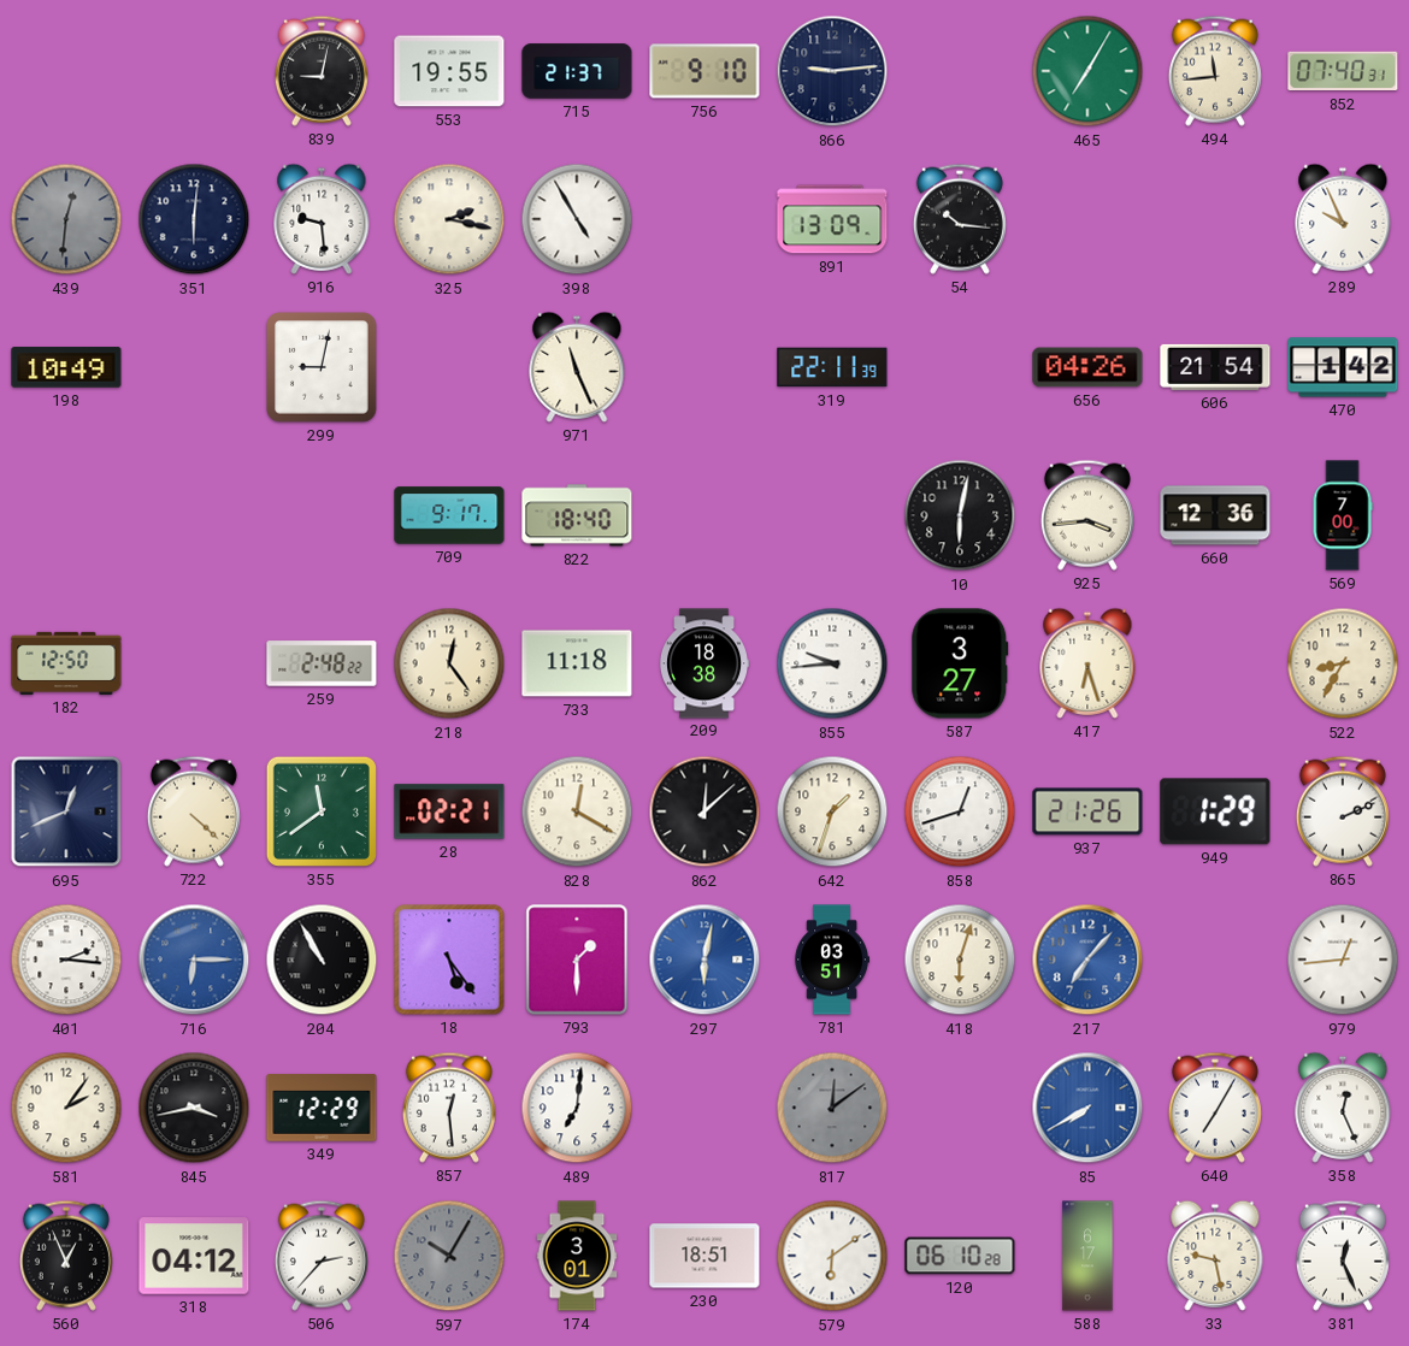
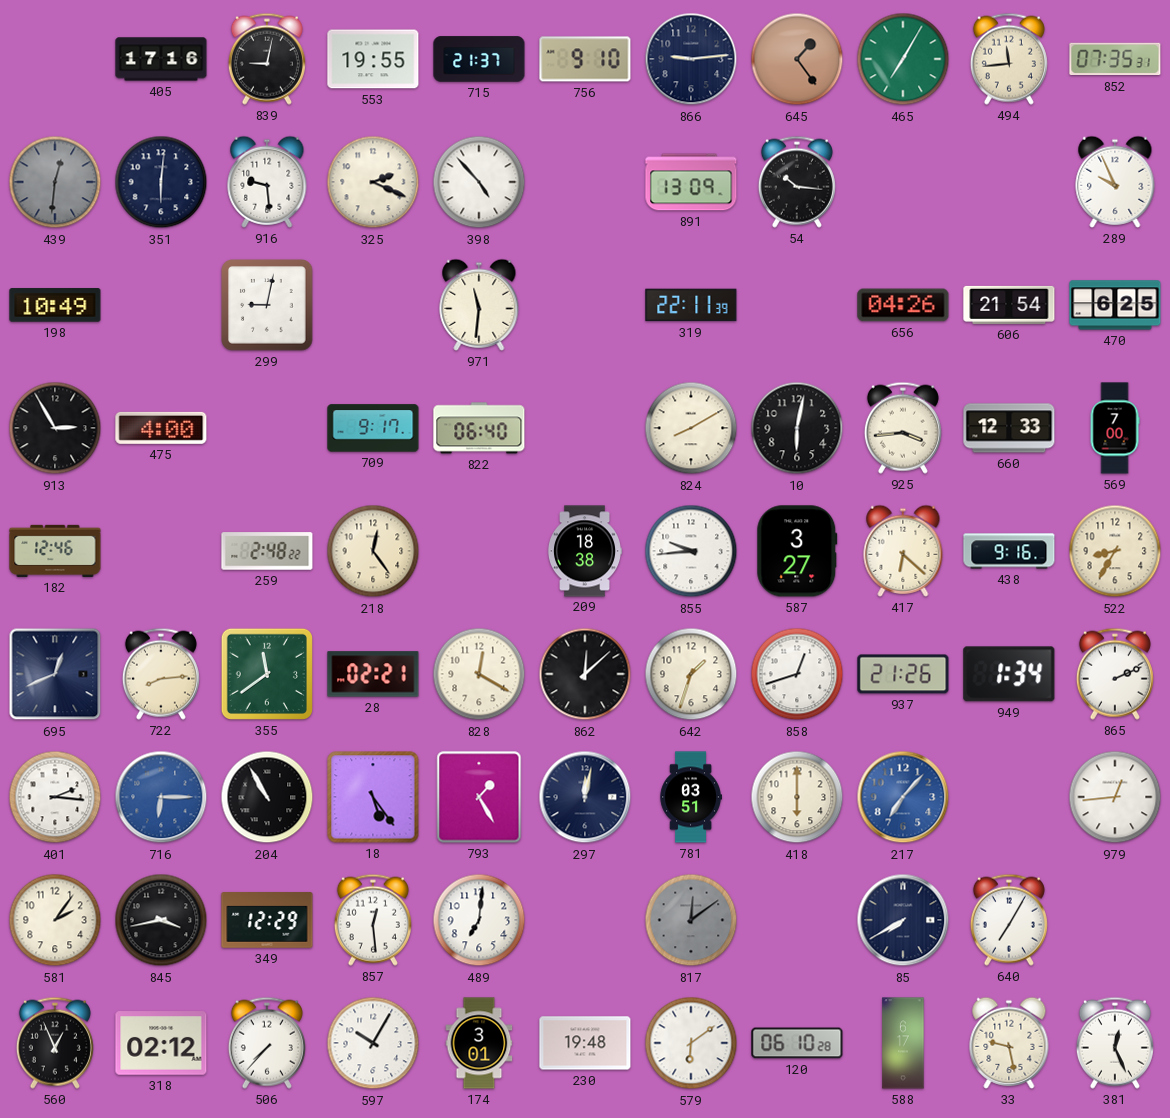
405: none -> 17:16 (161, 59)
645: none -> 1:24 (797, 59)
852: 07:40 -> 07:35 (1115, 59)
325: 2:17 -> 2:19 (373, 182)
398: 4:55 -> 4:53 (479, 182)
971: 11:26 -> 11:31 (479, 305)
470: 1:42 -> 6:25 (1115, 305)
913: none -> 2:55 (55, 428)
475: none -> 4:00 (161, 428)
822: 18:40 -> 06:40 (479, 428)
824: none -> 8:10 (691, 428)
660: 12:36 -> 12:33 (1009, 428)
182: 12:50 -> 12:46 (55, 551)
733: 11:18 -> none (577, 663)
417: 6:27 -> 6:22 (903, 551)
438: none -> 9:16 (1009, 551)
722: 4:22 -> 8:14 (161, 674)
949: 1:29 -> 1:34 (1009, 674)
793: 1:30 -> 1:25 (479, 797)
297: 6:02 -> 12:02 (585, 797)
297 dial: blue -> navy (585, 797)
418: 6:03 -> 6:00 (797, 797)
85 dial: blue -> navy (903, 920)
358: 12:26 -> none (1343, 1108)
318: 04:12 -> 02:12 (161, 1043)
506: 2:37 -> 7:37 (267, 1043)
597 dial: grey -> white (373, 1043)
230: 18:51 -> 19:48 (585, 1043)
